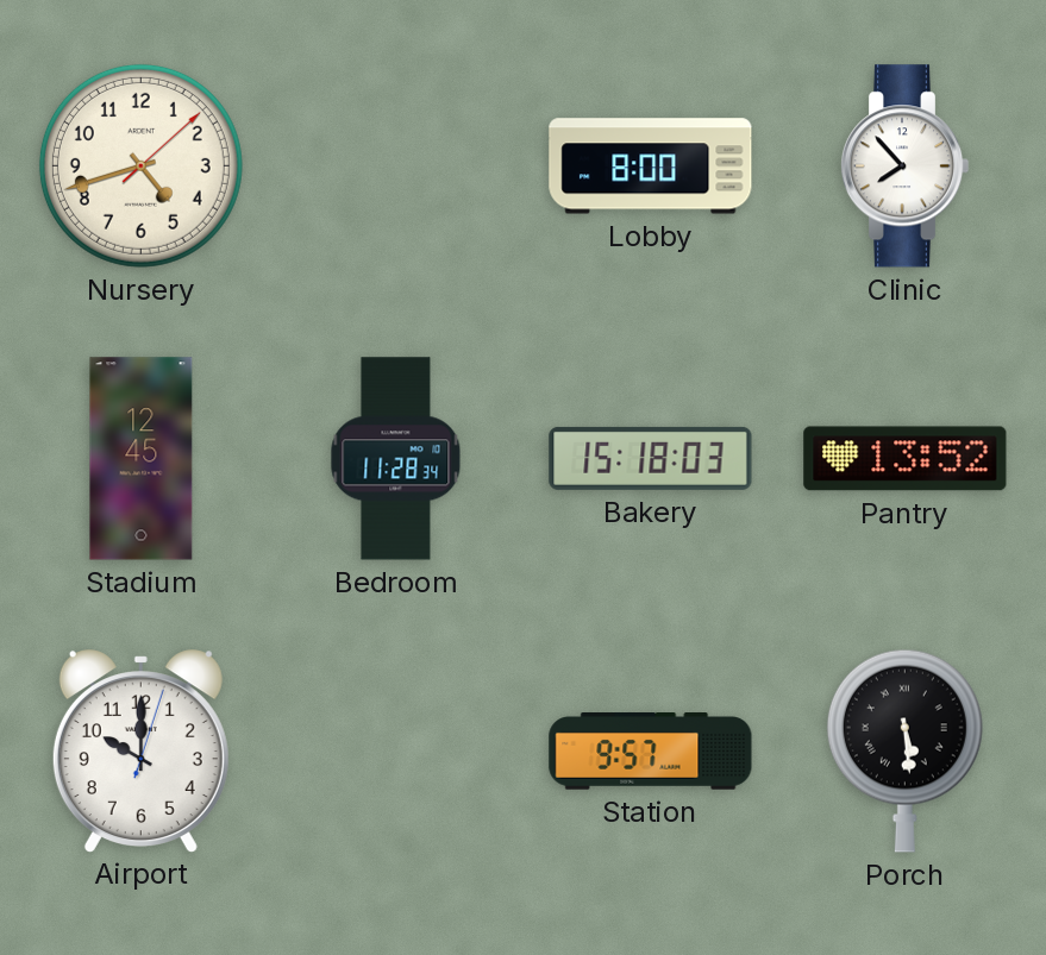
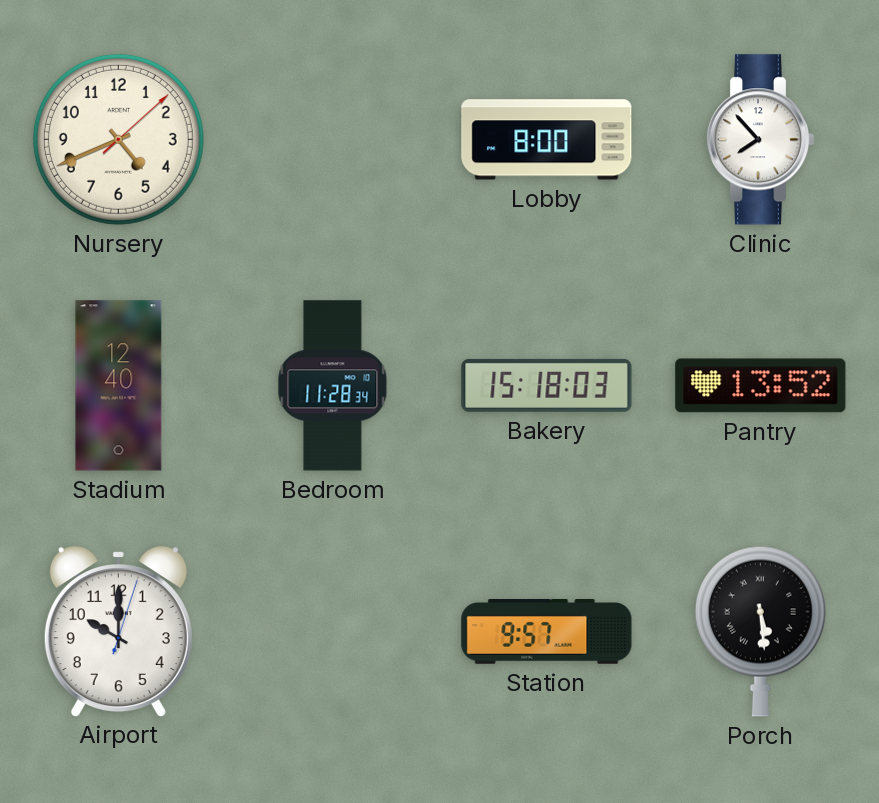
Nursery: 4:42 -> 4:41 (118, 139)
Stadium: 12:45 -> 12:40 (119, 386)
